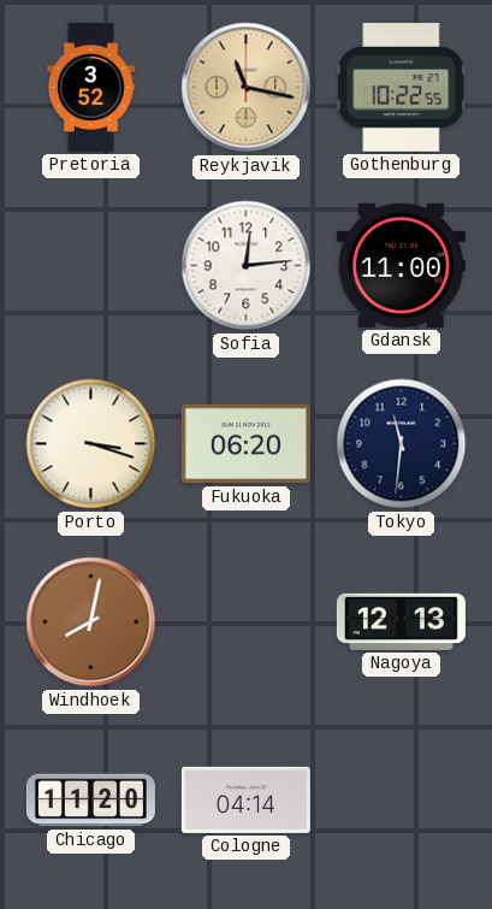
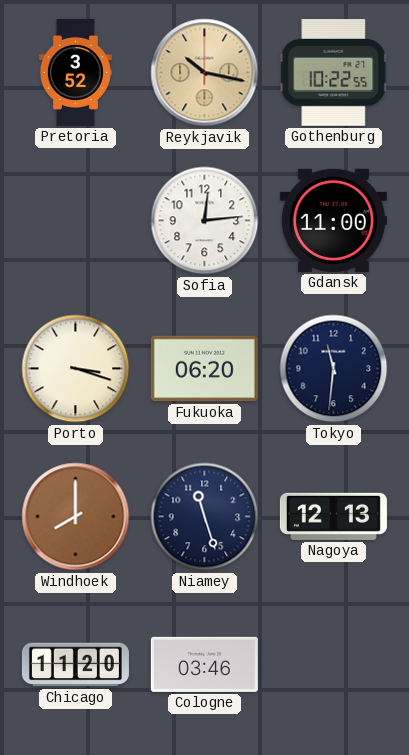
Reykjavik: 11:17 -> 10:17 (205, 73)
Windhoek: 8:02 -> 8:00 (76, 517)
Niamey: none -> 11:27 (205, 517)
Cologne: 04:14 -> 03:46 (204, 664)
